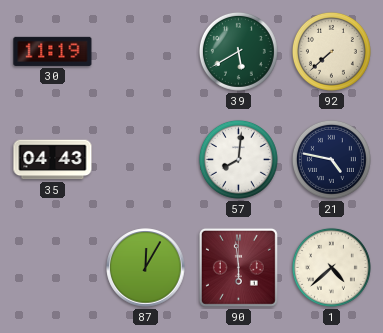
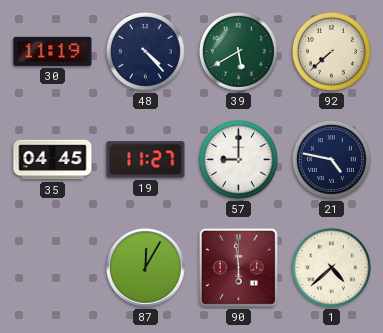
48: none -> 4:23 (145, 51)
35: 04:43 -> 04:45 (53, 160)
19: none -> 11:27 (146, 160)
57: 8:01 -> 9:00 (238, 159)
